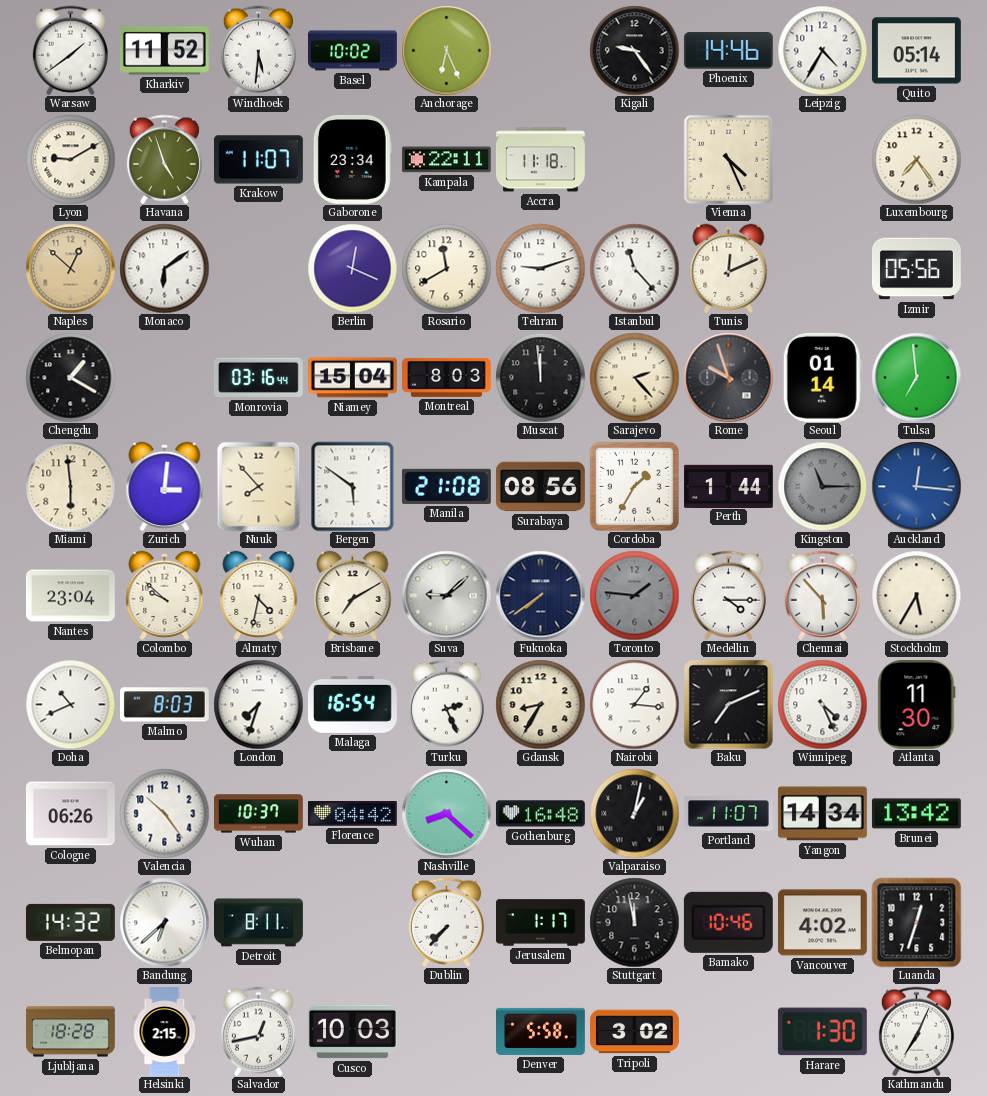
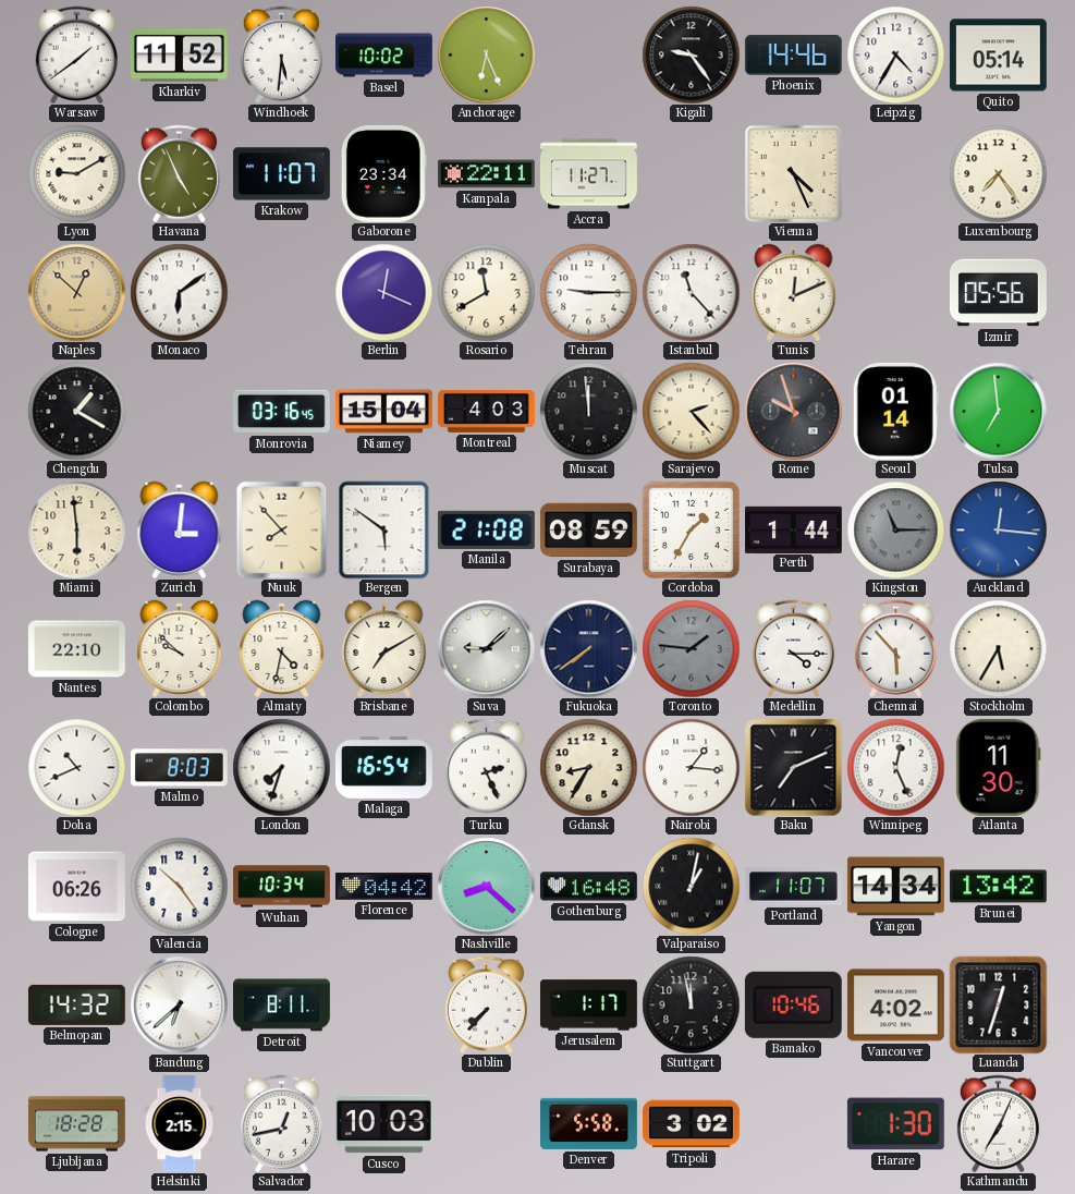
Havana: 4:57 -> 4:56 (179, 173)
Accra: 11:18 -> 11:27 (589, 174)
Tehran: 9:12 -> 9:15 (588, 292)
Monrovia: 03:16:44 -> 03:16:45 (281, 412)
Montreal: 8:03 -> 4:03 (487, 411)
Surabaya: 08:56 -> 08:59 (588, 531)
Nantes: 23:04 -> 22:10 (76, 649)
Winnipeg: 4:26 -> 12:26 (895, 767)
Wuhan: 10:37 -> 10:34 (282, 887)
